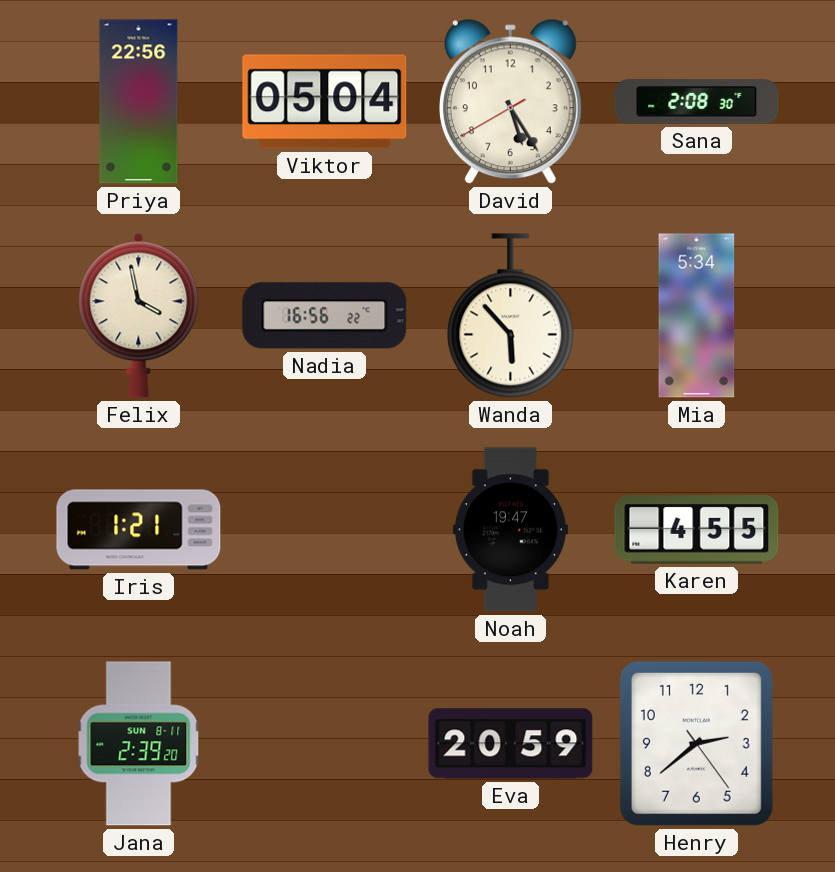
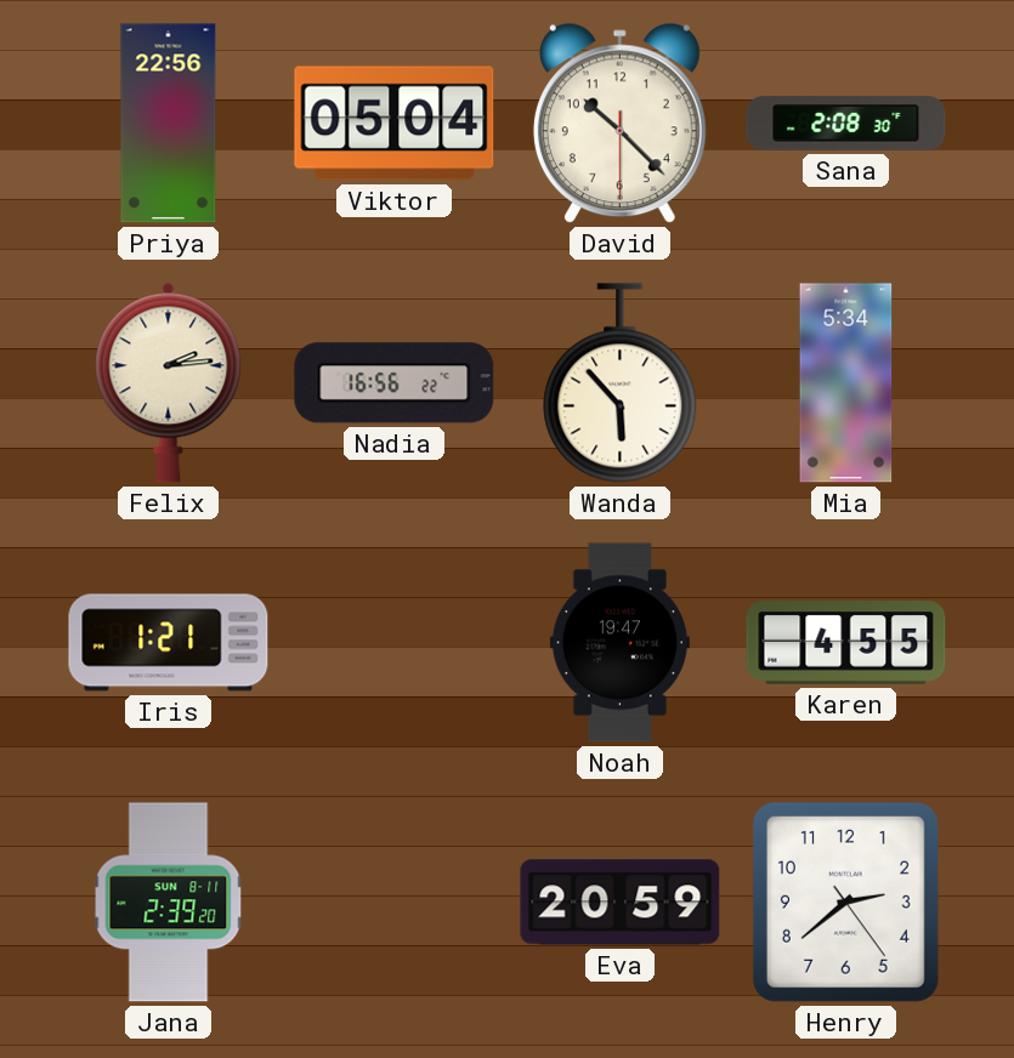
David: 5:24 -> 10:22 (619, 124)
Felix: 3:58 -> 2:14 (169, 382)
